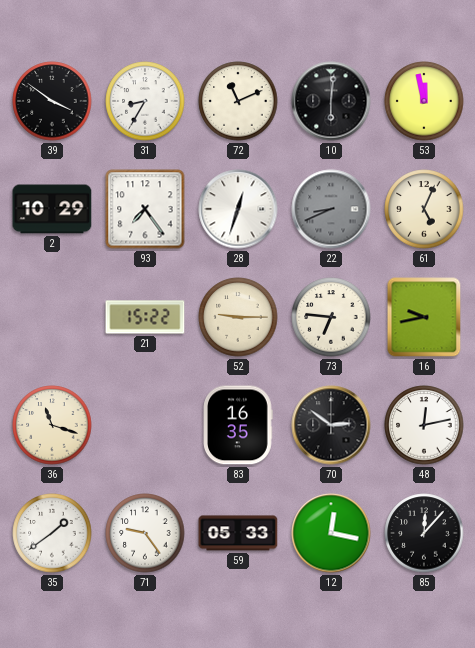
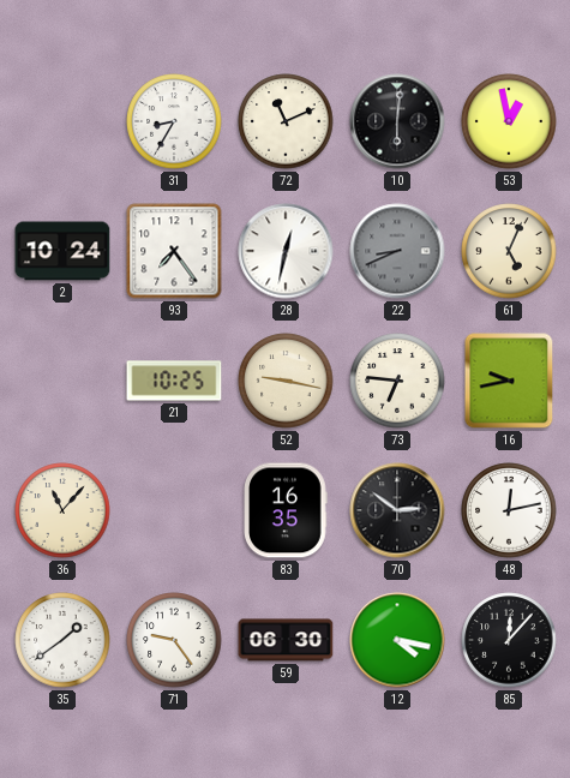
39: 3:51 -> none (52, 101)
53: 11:58 -> 12:58 (509, 121)
2: 10:29 -> 10:24 (62, 251)
28: 12:33 -> 12:32 (286, 251)
21: 15:22 -> 10:25 (174, 381)
52: 9:15 -> 9:17 (286, 381)
36: 11:18 -> 11:07 (62, 510)
59: 05:33 -> 06:30 (286, 640)
12: 12:17 -> 4:17 (397, 640)
